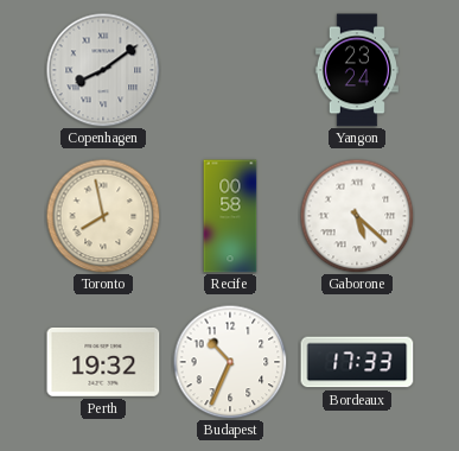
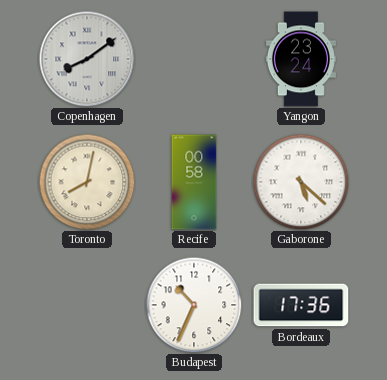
Toronto: 7:58 -> 8:02 (87, 182)
Perth: 19:32 -> none (103, 362)
Bordeaux: 17:33 -> 17:36 (301, 305)
